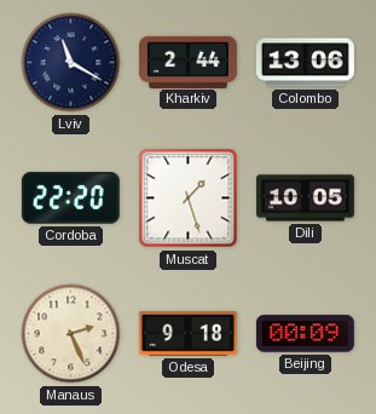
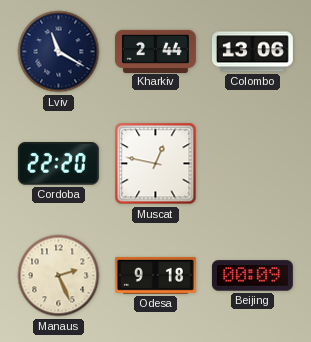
Muscat: 1:27 -> 12:47 (156, 164)
Dili: 10:05 -> none (305, 199)
